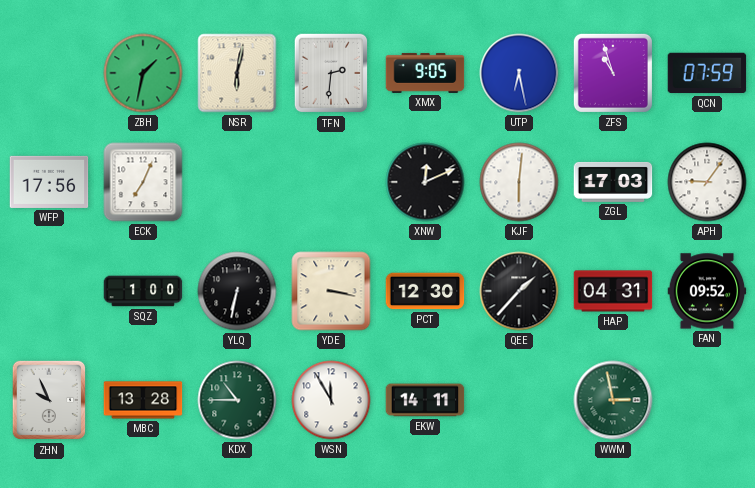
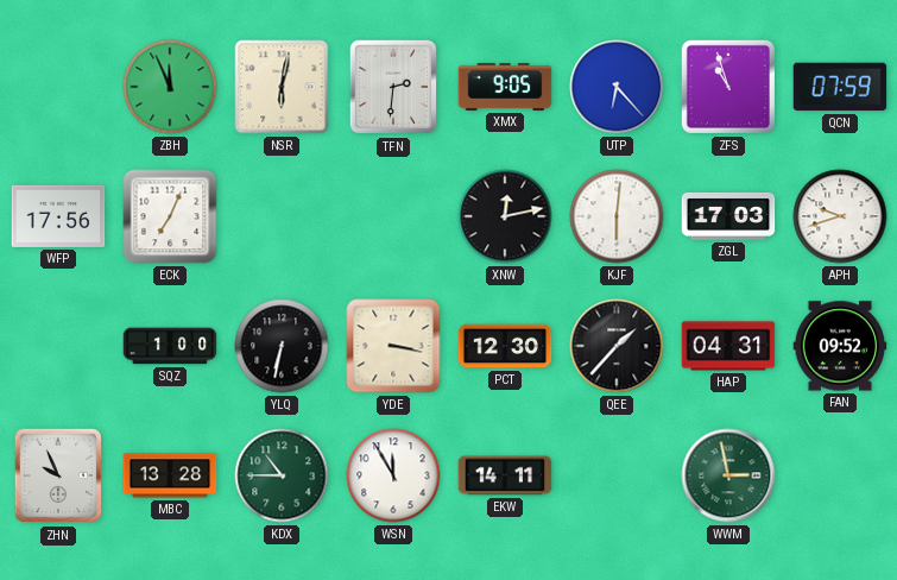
ZBH: 1:32 -> 11:56 (170, 87)
UTP: 6:28 -> 6:23 (617, 87)
XNW: 12:11 -> 12:13 (505, 216)
APH: 9:06 -> 9:42 (840, 216)
